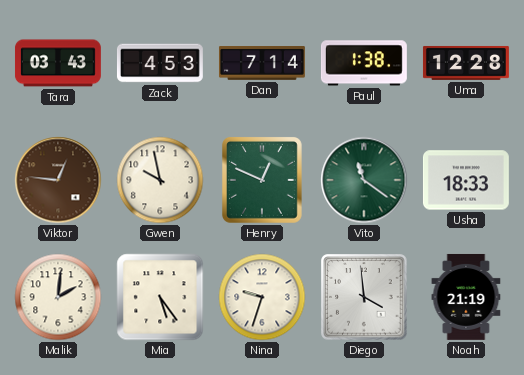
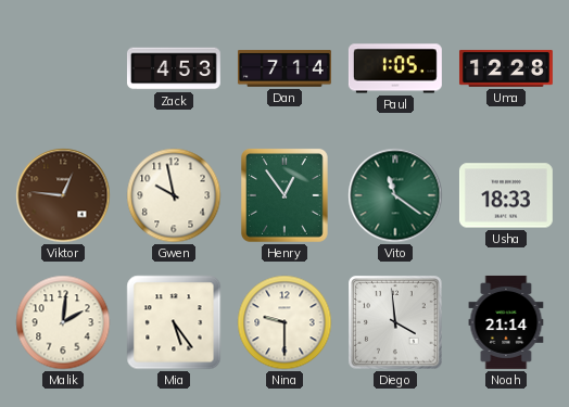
Tara: 03:43 -> none (58, 63)
Paul: 1:38 -> 1:05 (395, 68)
Henry: 12:49 -> 12:54 (284, 195)
Nina: 9:33 -> 9:30 (284, 322)
Noah: 21:19 -> 21:14 (506, 322)
